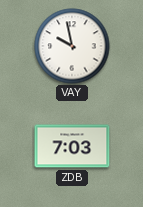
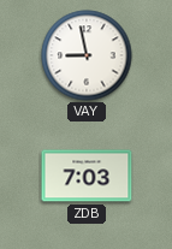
VAY: 9:58 -> 8:58 (87, 55)
